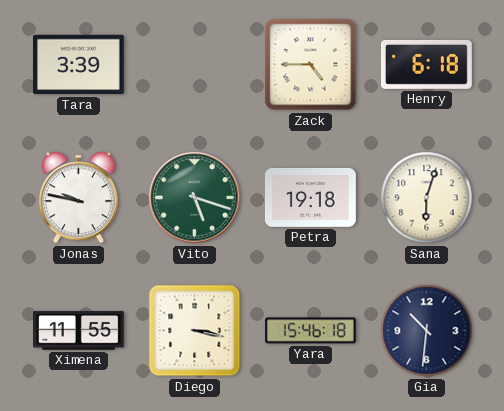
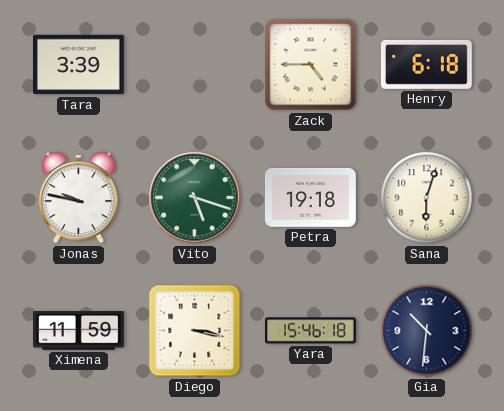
Ximena: 11:55 -> 11:59 (79, 331)
